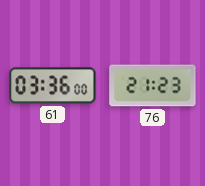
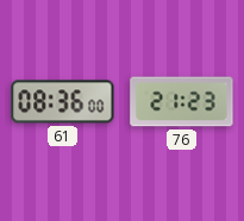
61: 03:36 -> 08:36 (63, 102)
